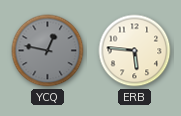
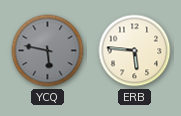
YCQ: 12:47 -> 5:47 (48, 51)
